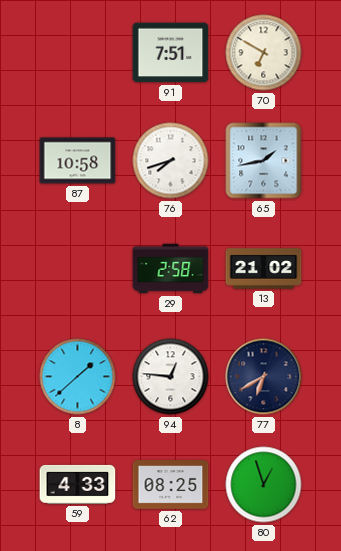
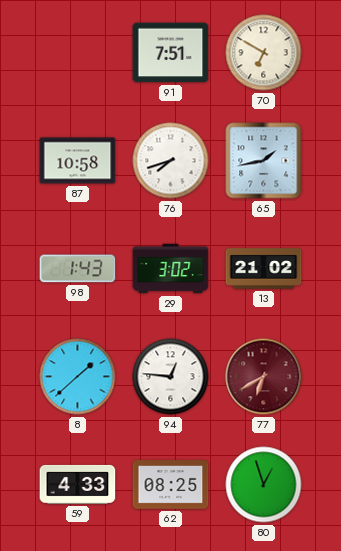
98: none -> 1:43 (78, 269)
29: 2:58 -> 3:02 (171, 269)
77 dial: navy -> burgundy (264, 377)
